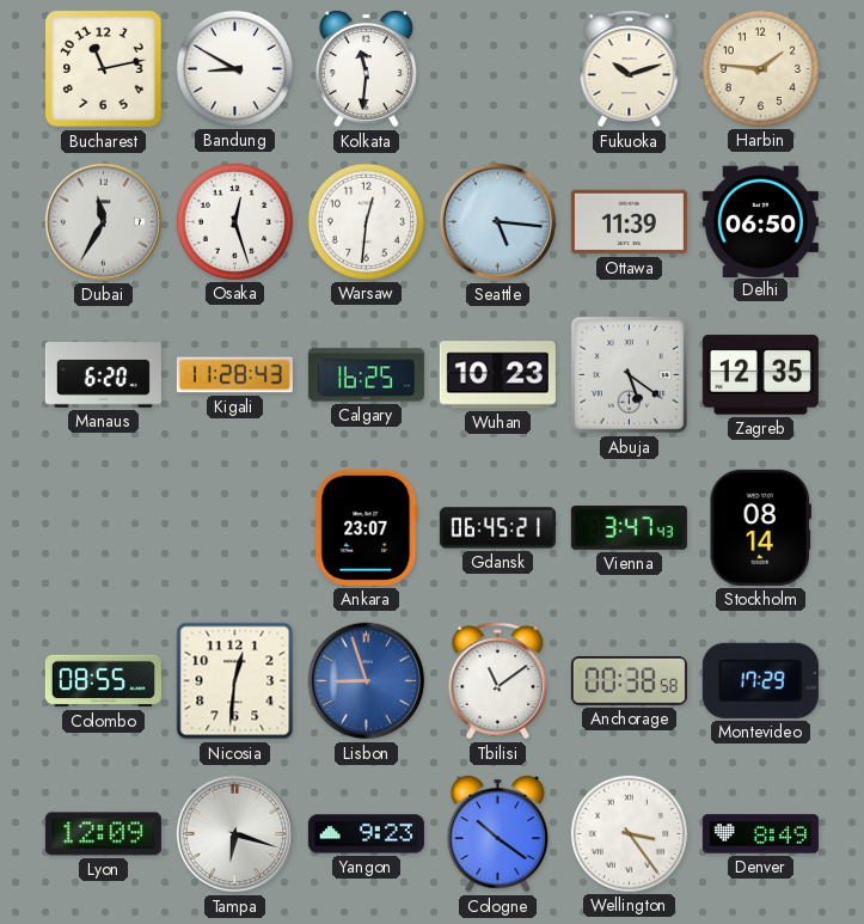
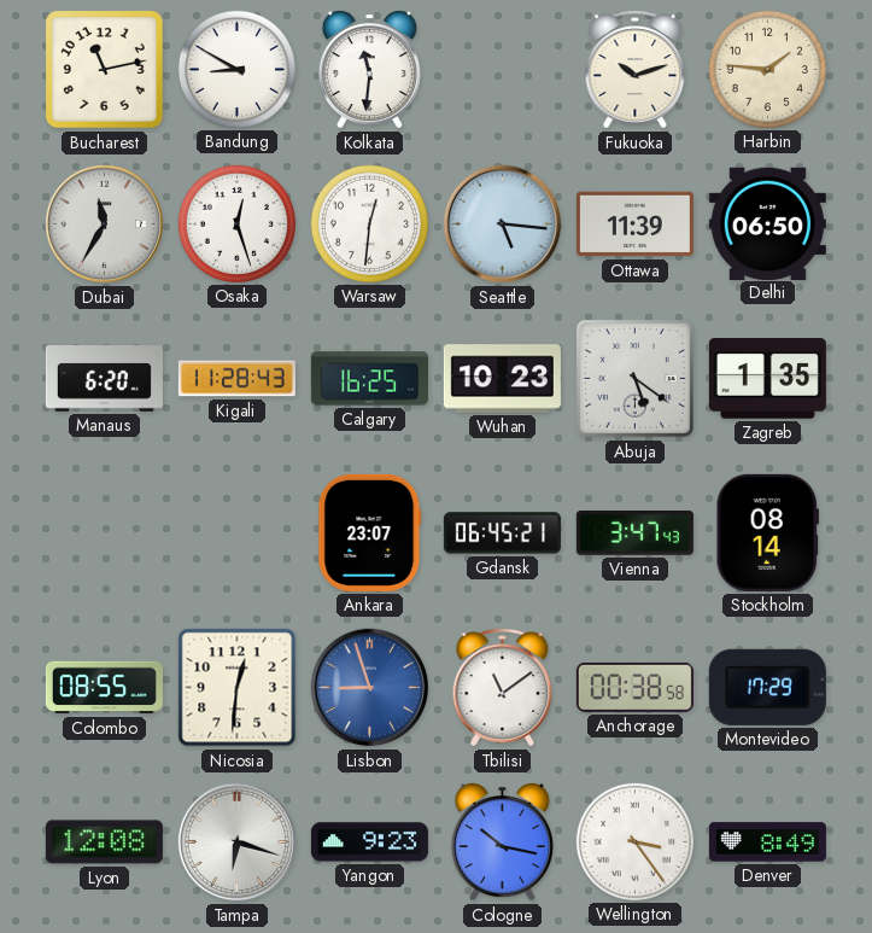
Zagreb: 12:35 -> 1:35 (767, 379)
Lyon: 12:09 -> 12:08 (104, 842)
Cologne: 10:21 -> 10:17 (502, 842)
